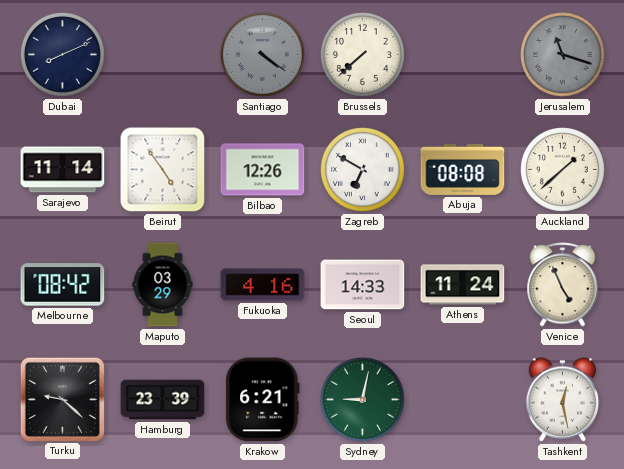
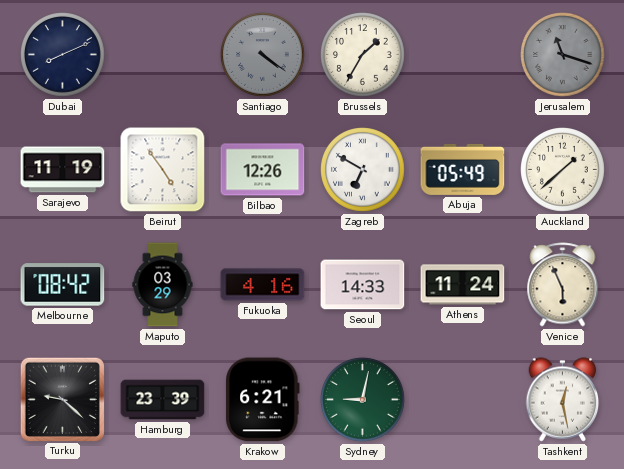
Brussels: 7:38 -> 1:35 (363, 55)
Sarajevo: 11:14 -> 11:19 (63, 170)
Abuja: 08:08 -> 05:49 (463, 169)
Venice: 4:56 -> 5:56 (563, 285)
